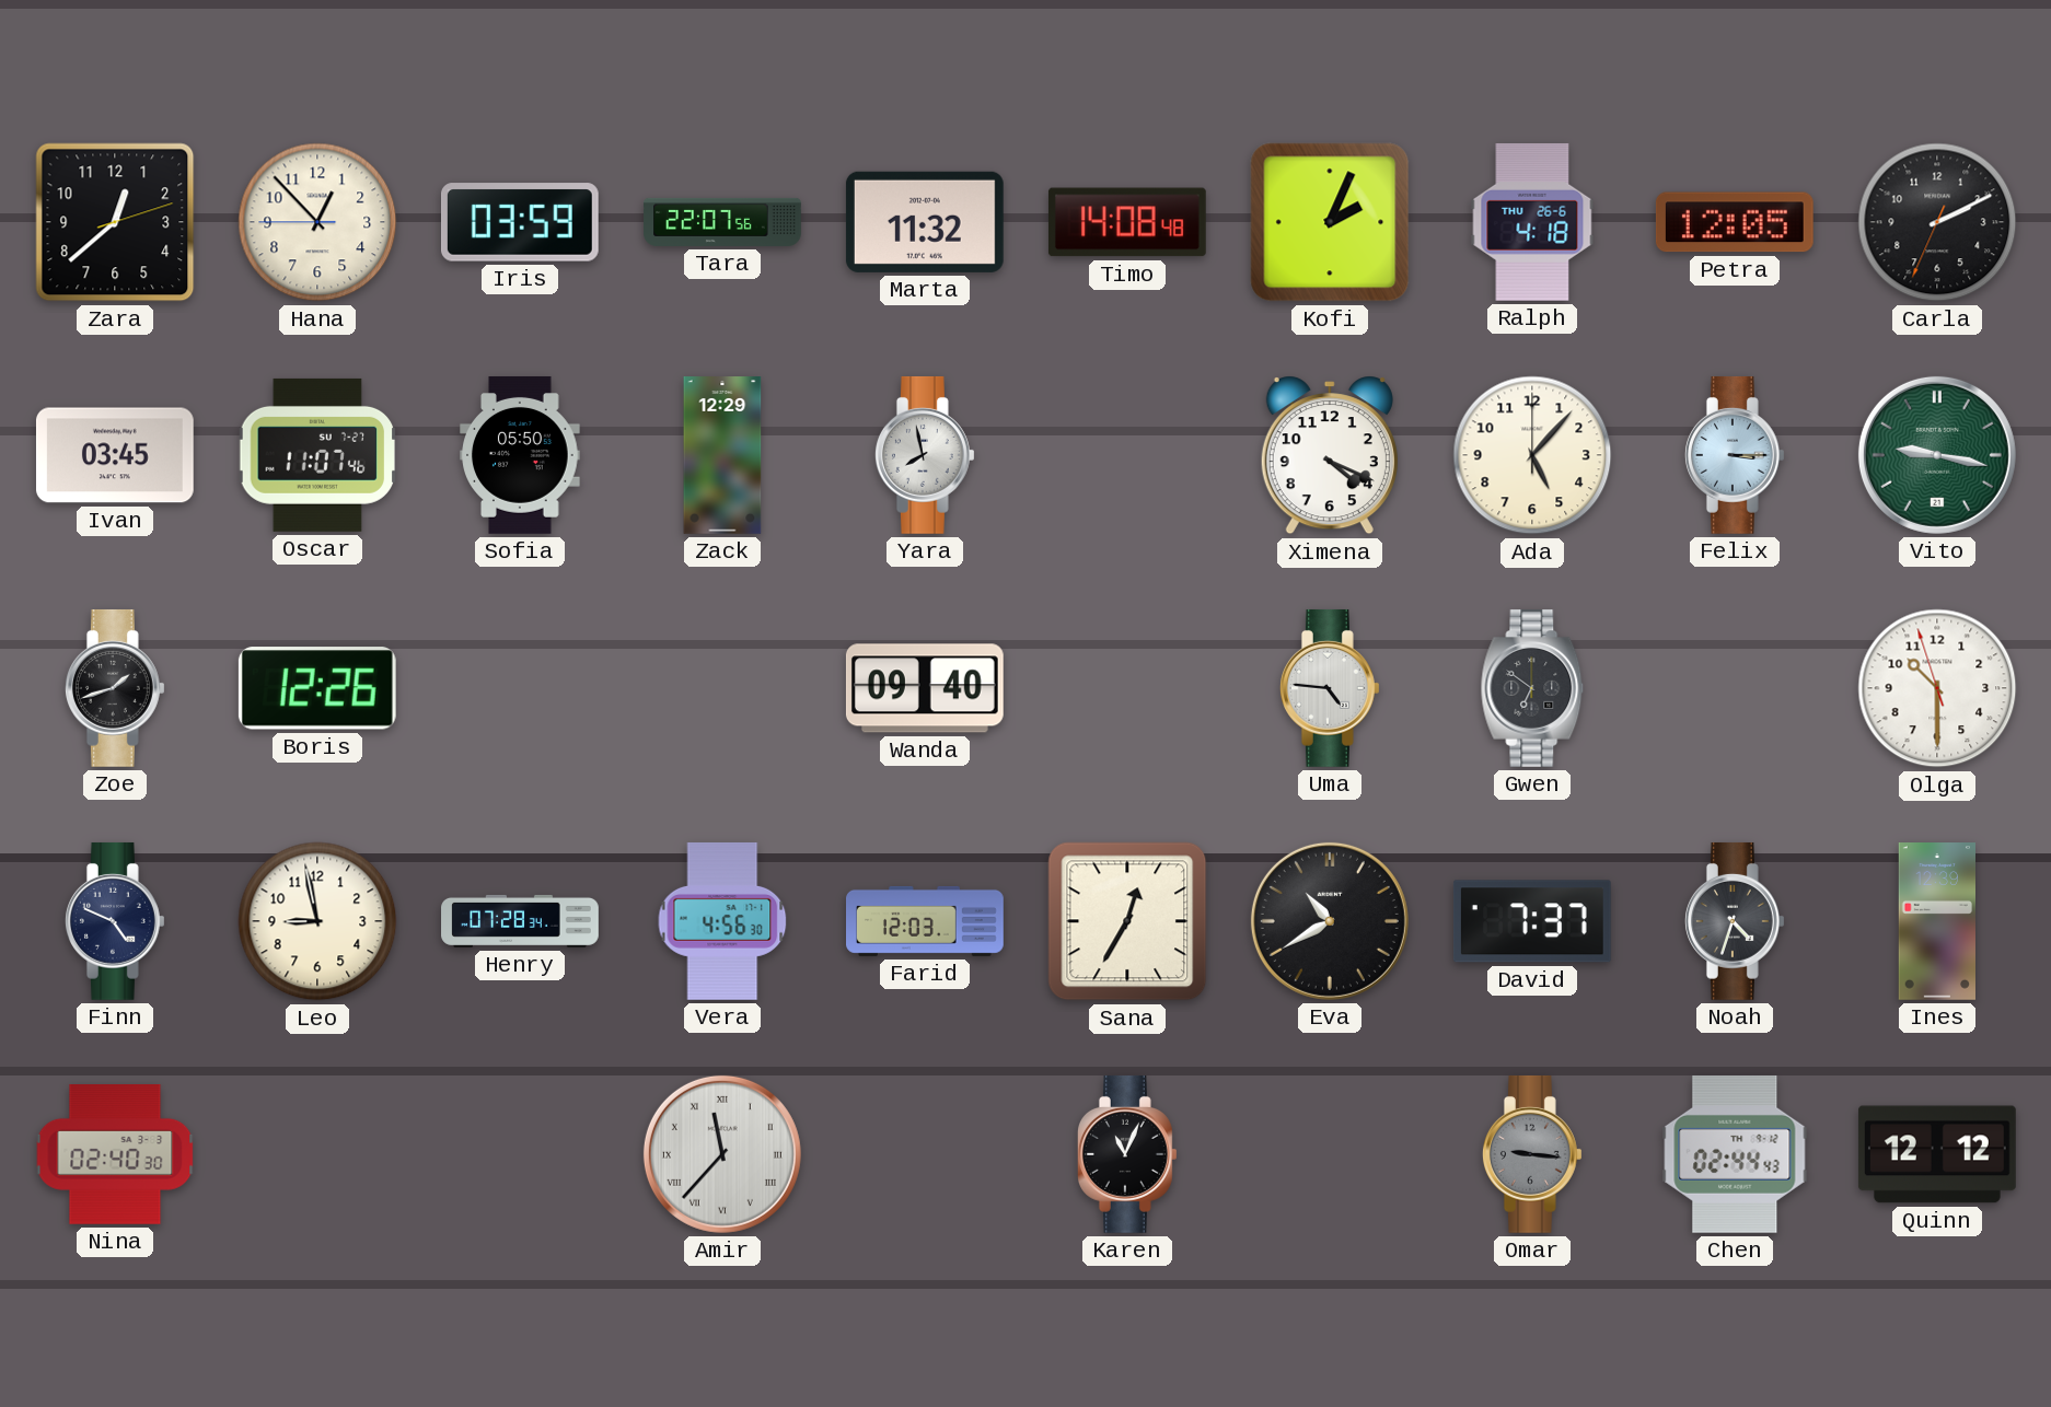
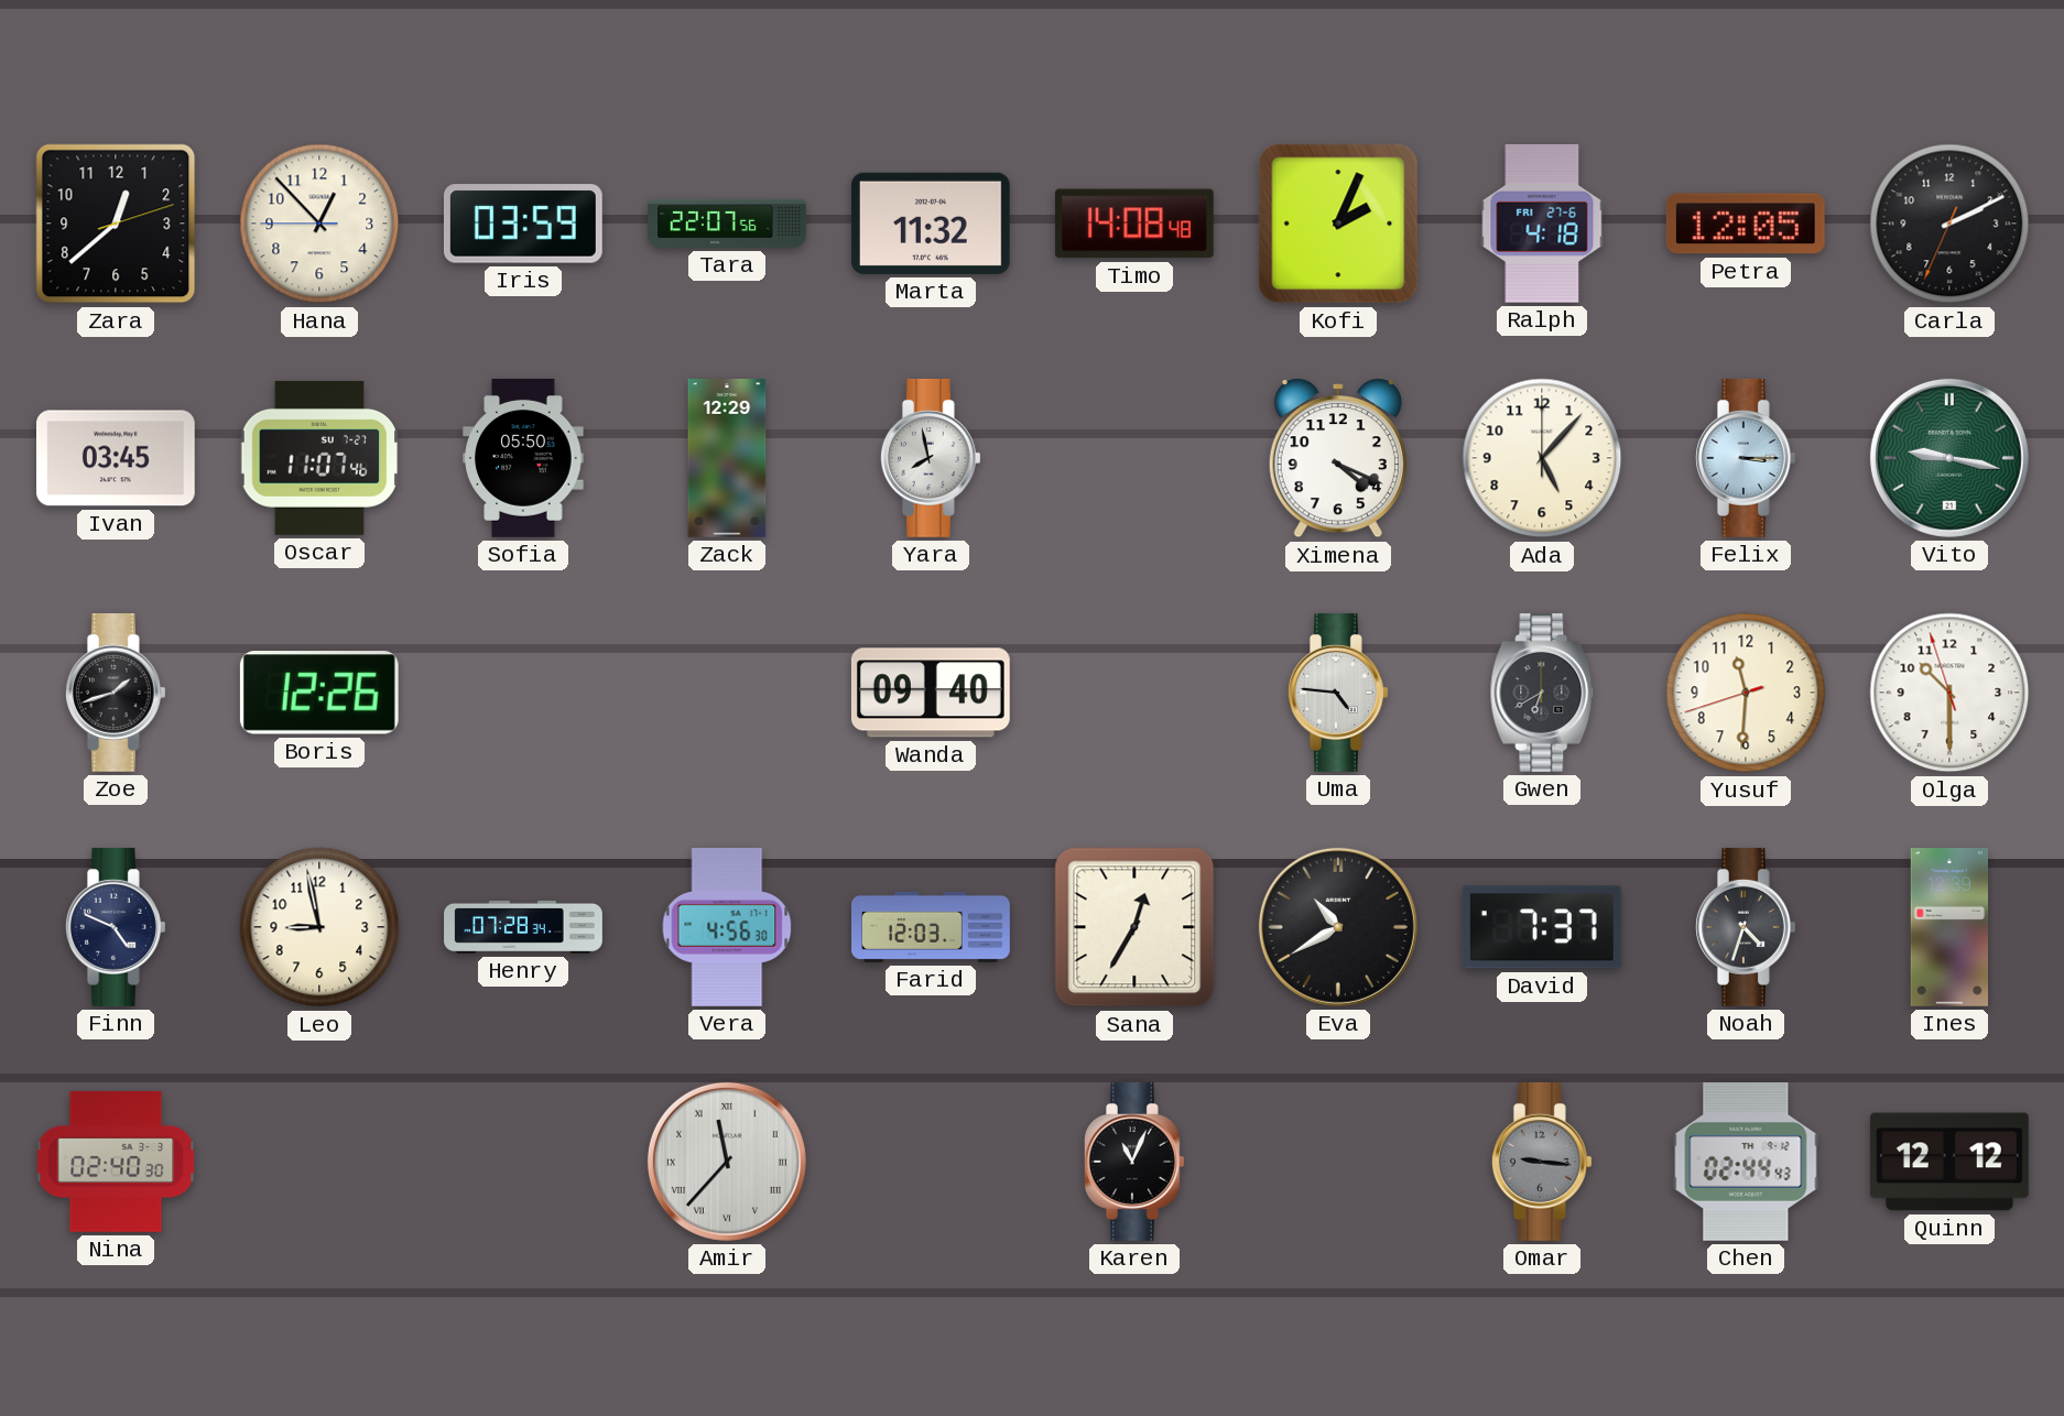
Ralph date: THU 26-6 -> FRI 27-6 (1542, 224)
Gwen: 6:51 -> 6:40 (1542, 693)
Yusuf: none -> 11:30 (1746, 693)
